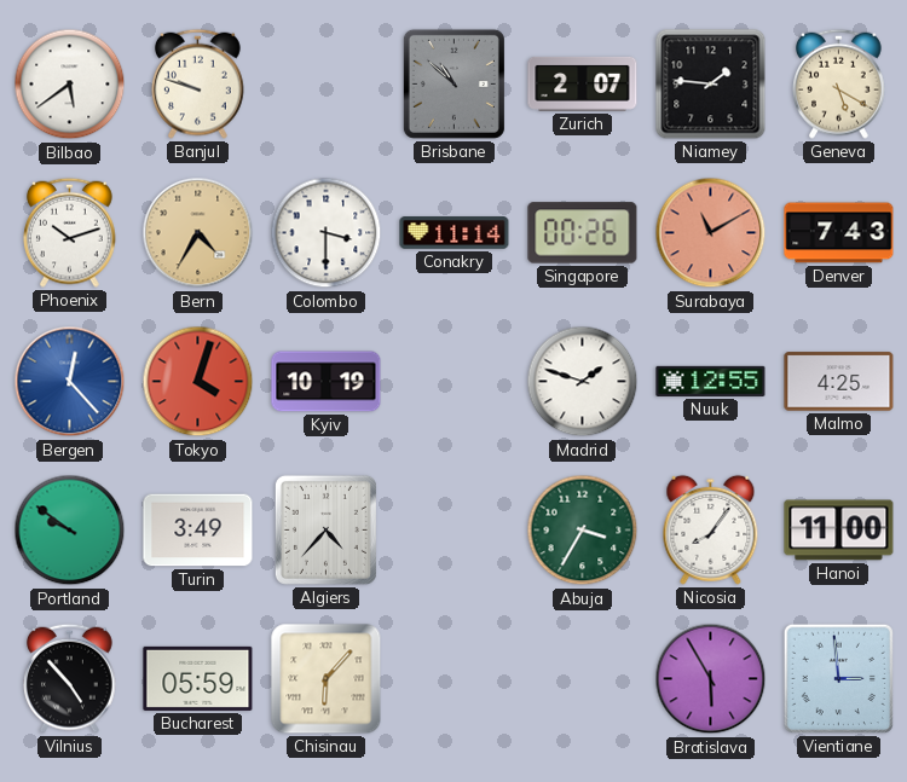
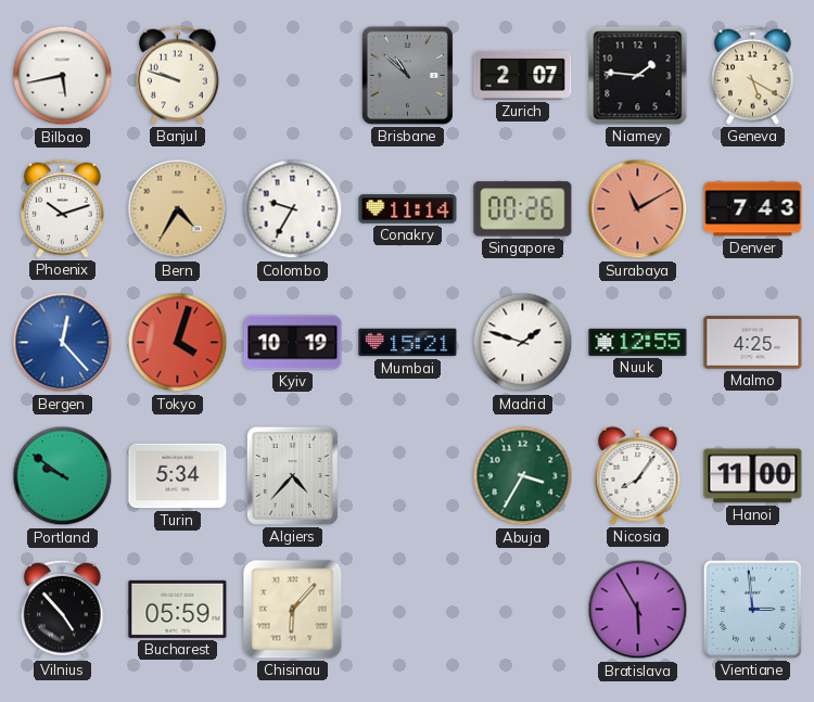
Bilbao: 5:39 -> 5:43 (63, 76)
Colombo: 3:30 -> 9:35 (293, 209)
Mumbai: none -> 15:21 (408, 343)
Turin: 3:49 -> 5:34 (178, 476)
